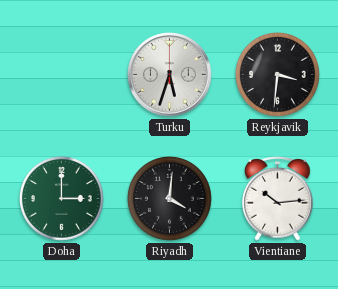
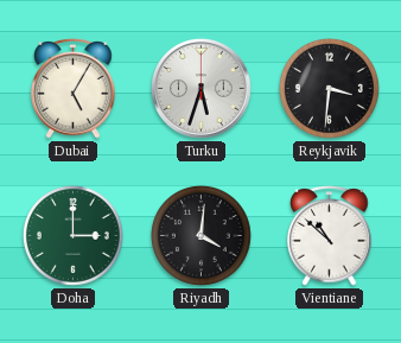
Dubai: none -> 5:05 (74, 89)
Vientiane: 10:14 -> 10:52 (330, 236)
